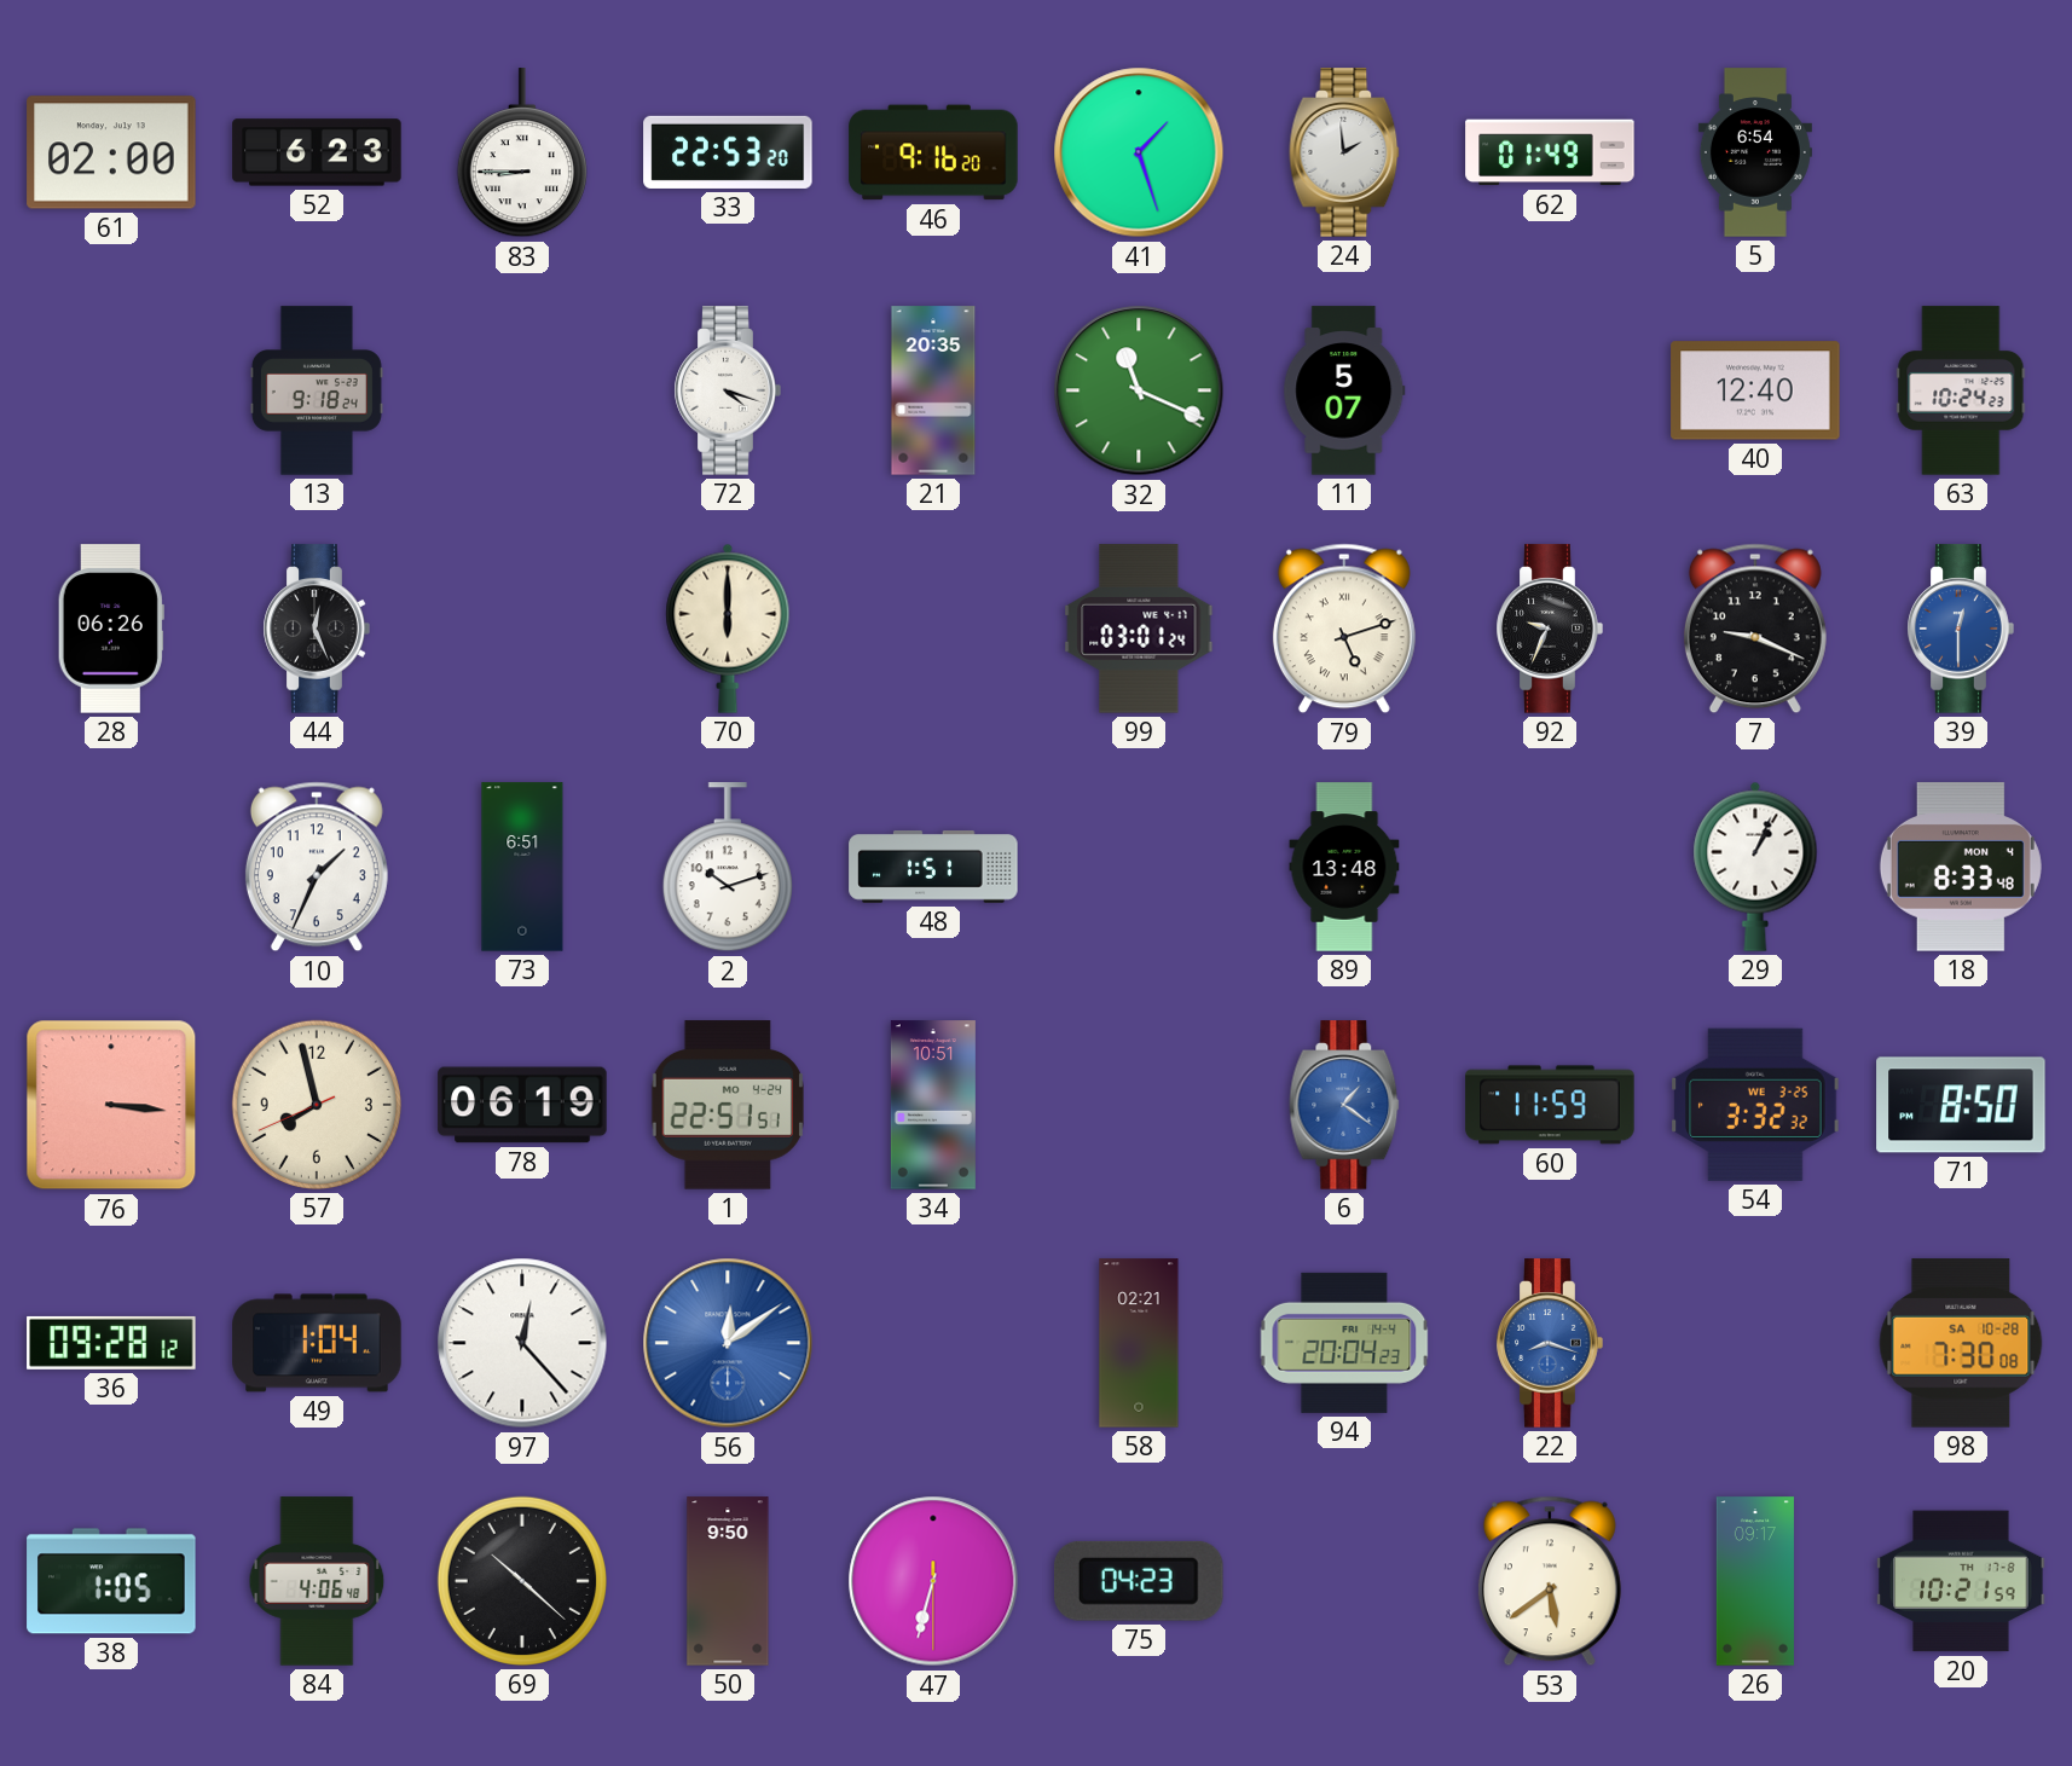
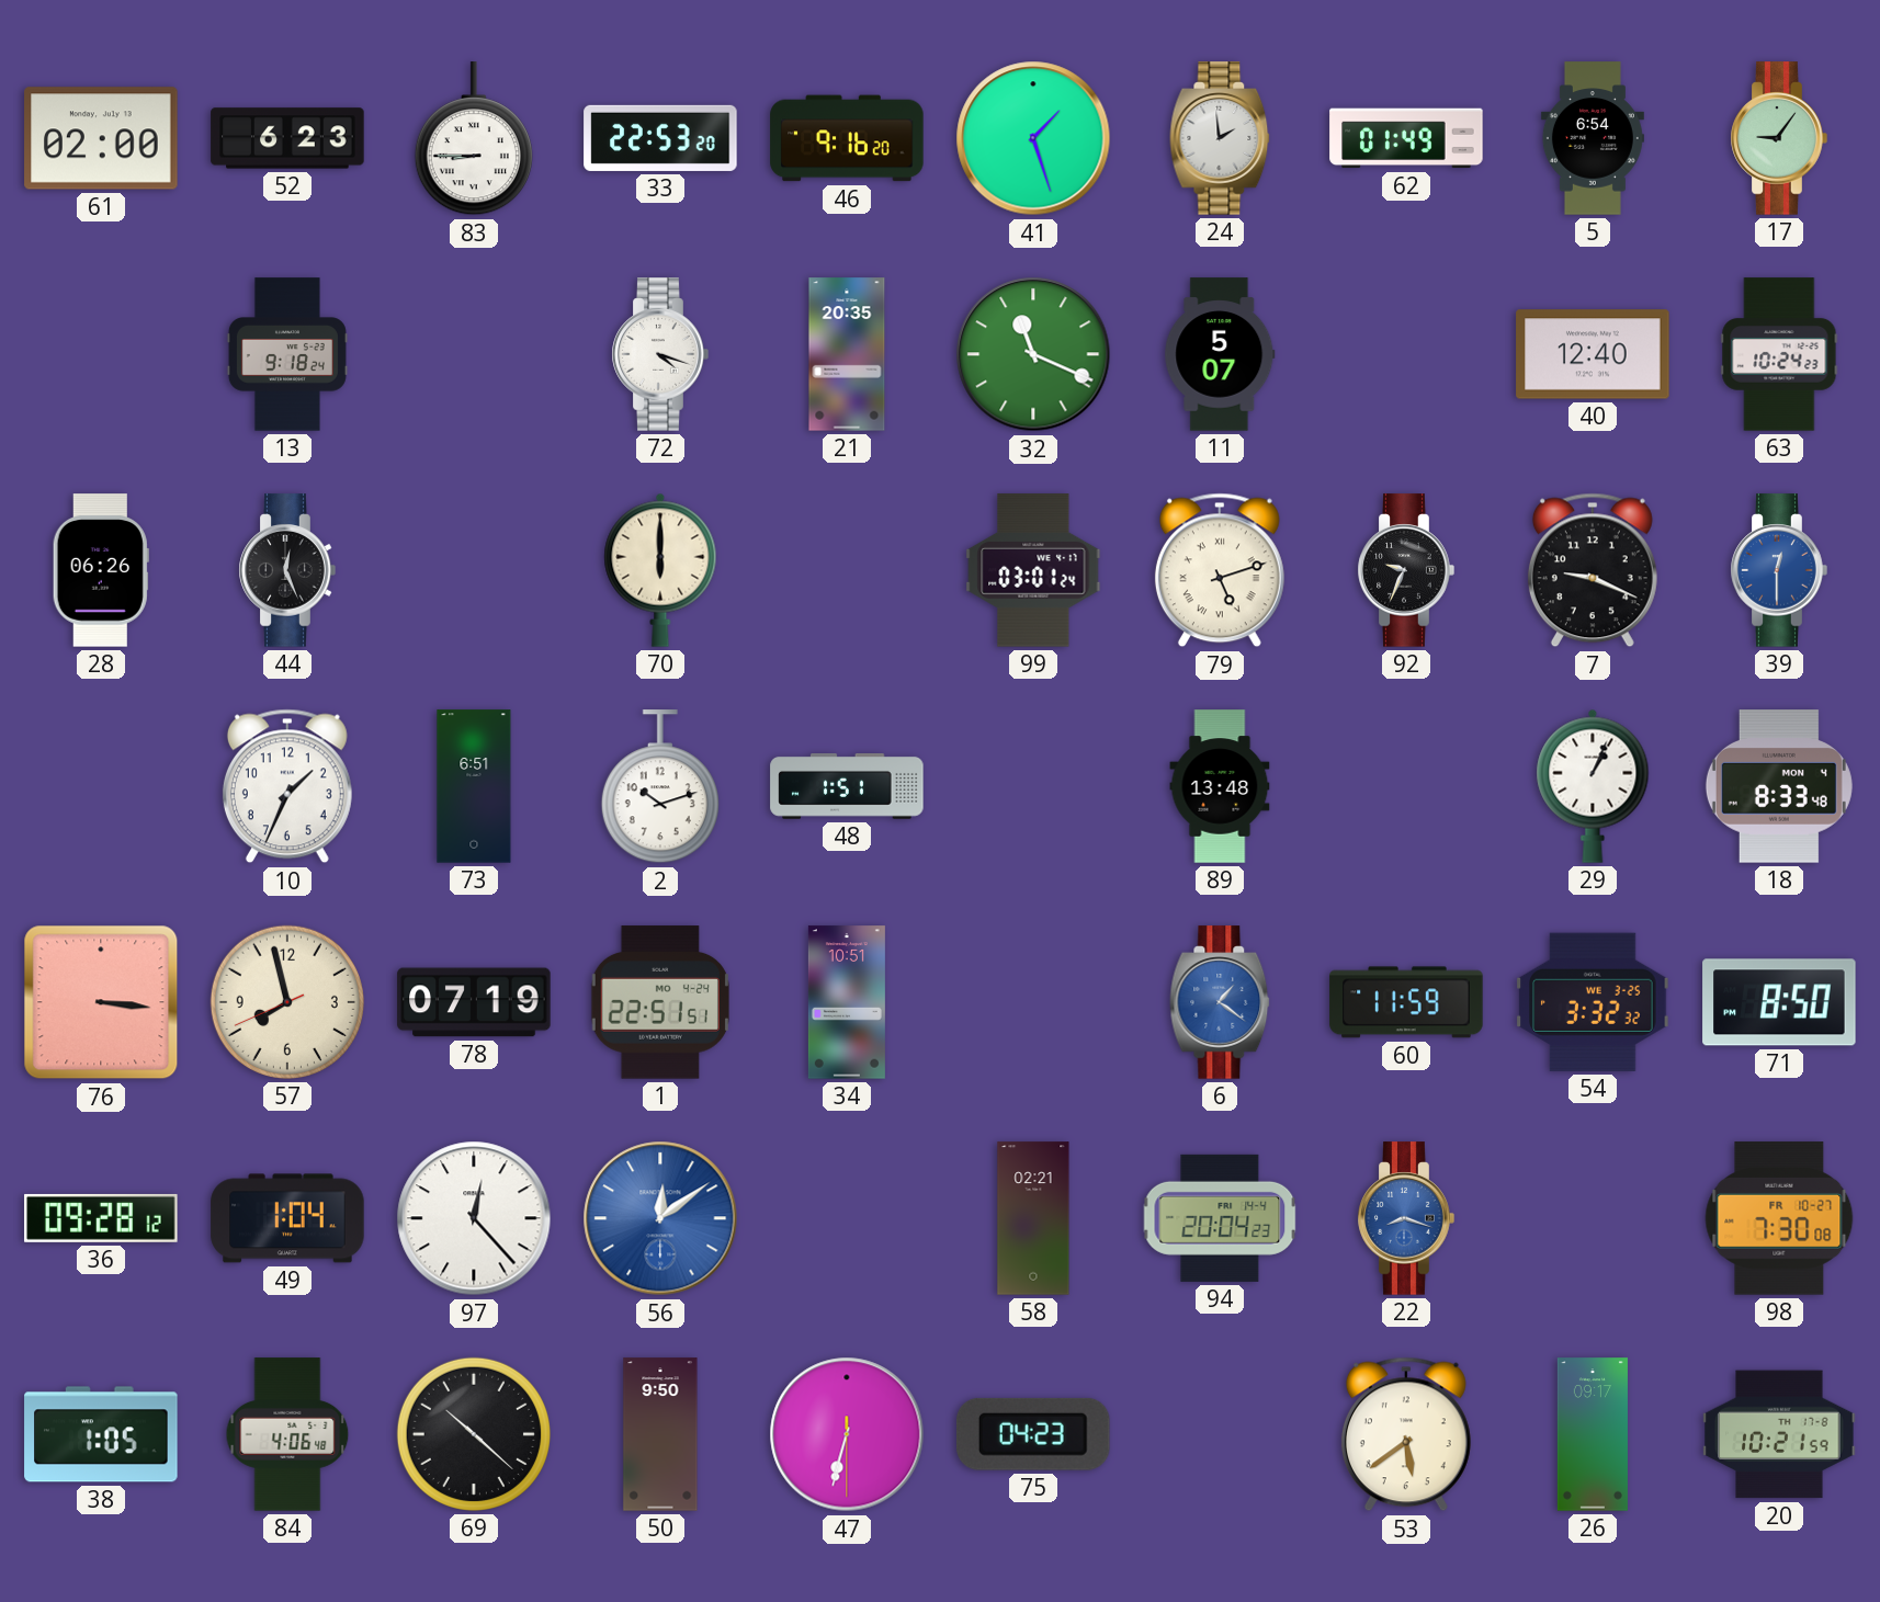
17: none -> 9:06 (1779, 138)
78: 06:19 -> 07:19 (474, 1002)
98 date: SA 10-28 -> FR 10-27 (1779, 1218)
